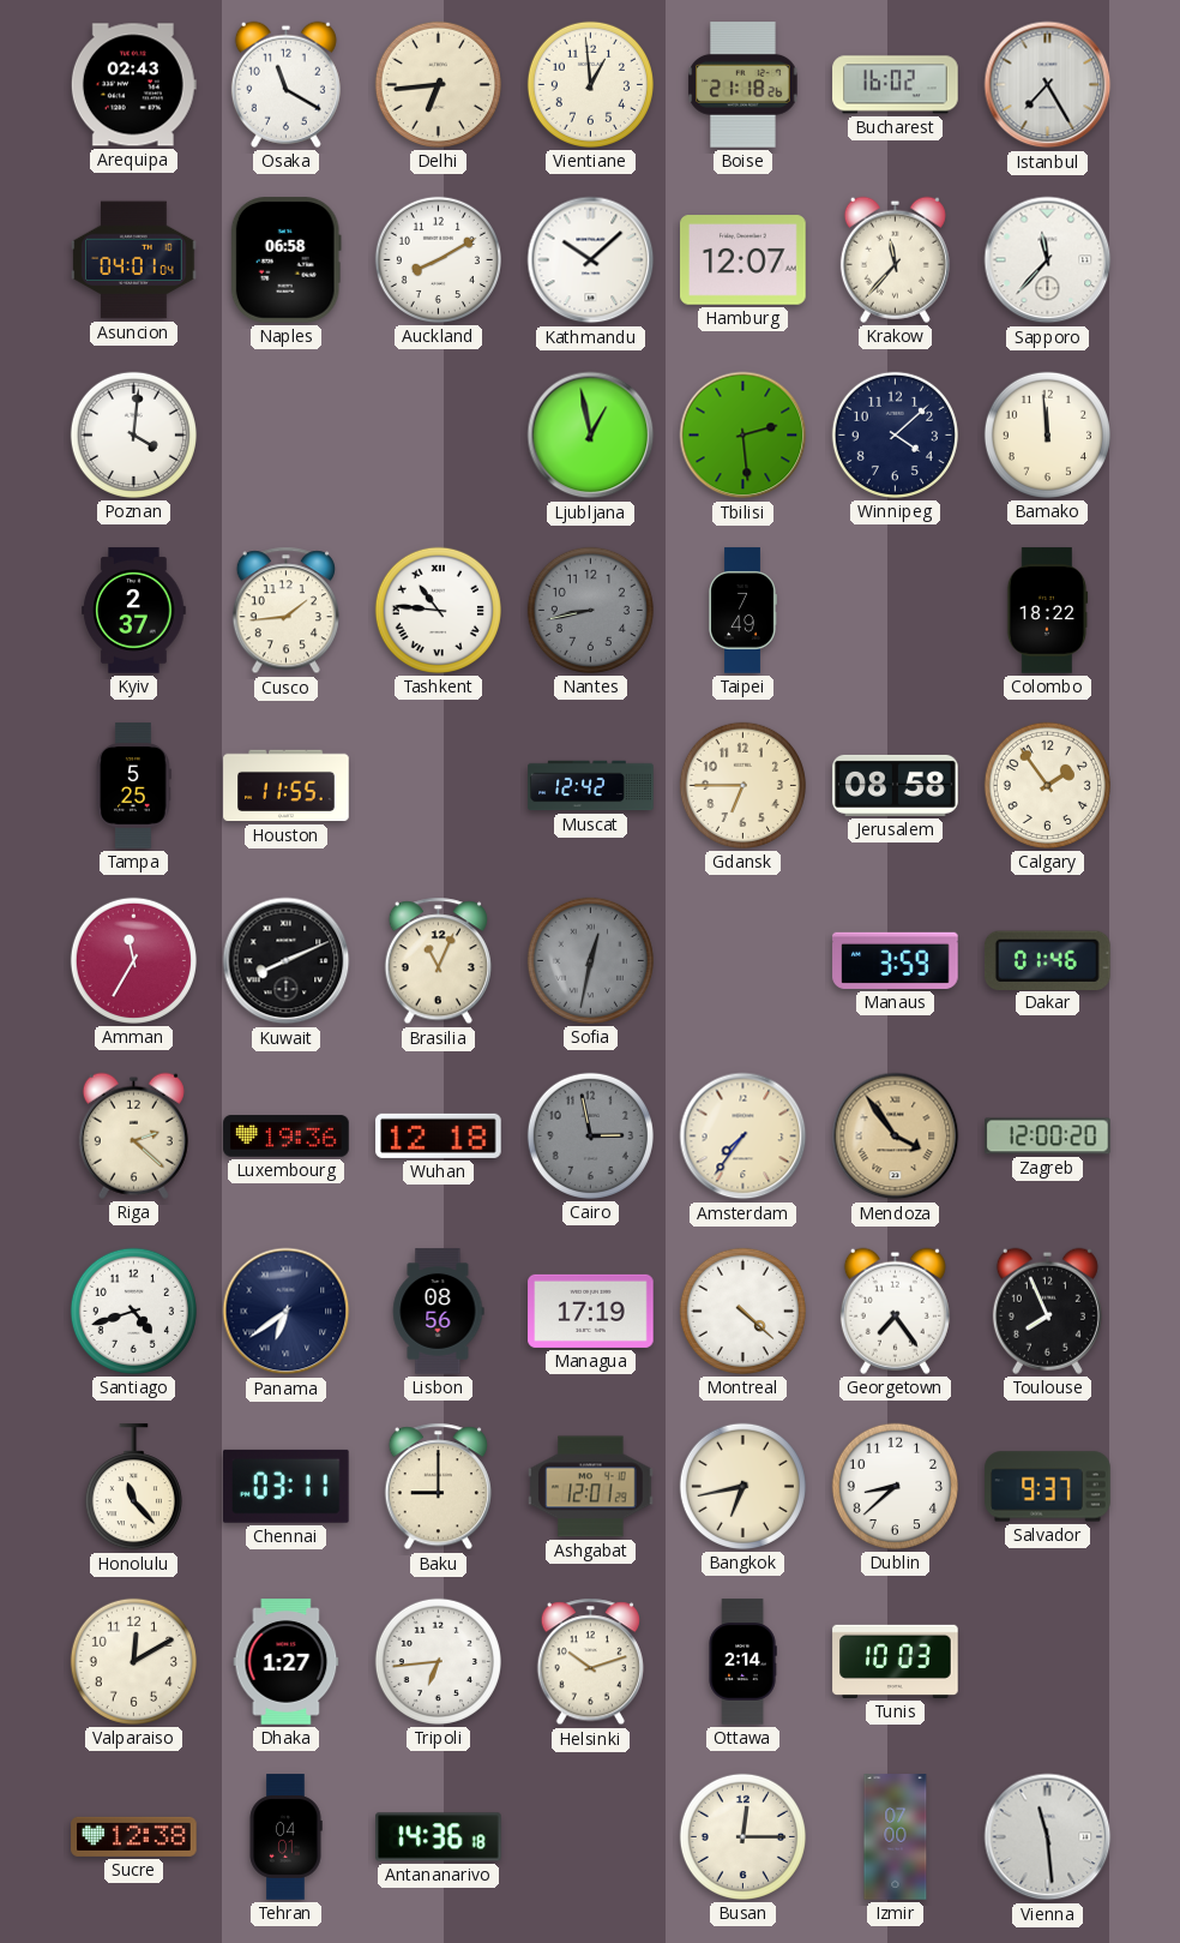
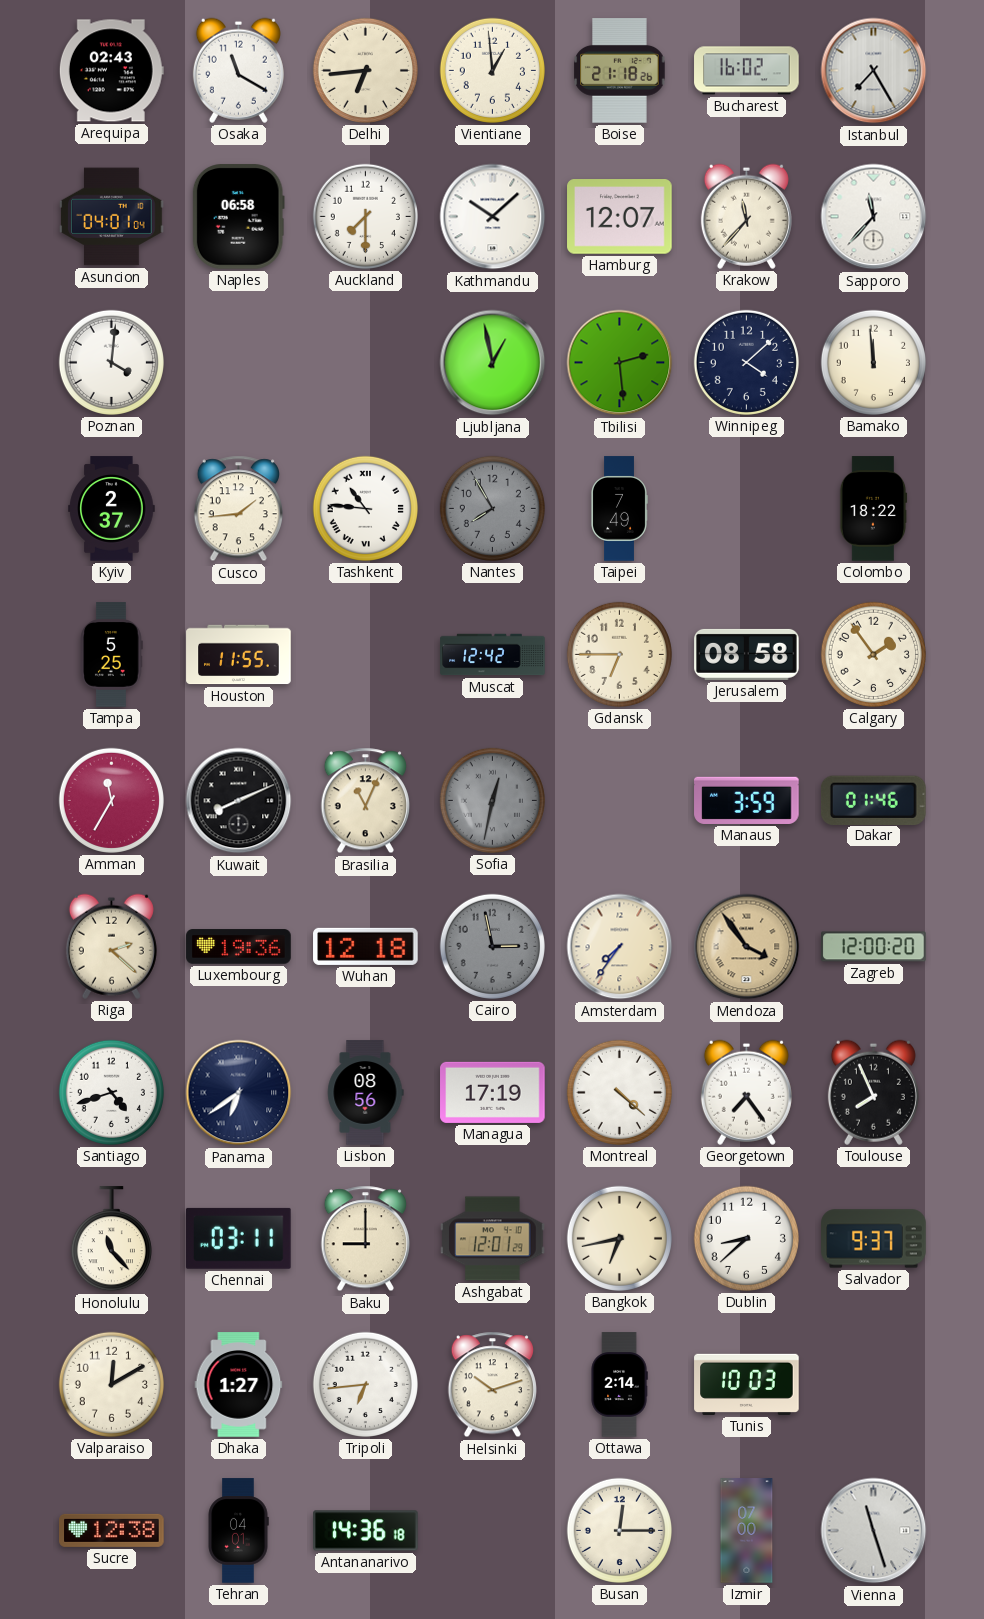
Auckland: 8:10 -> 7:30 (365, 216)
Nantes: 8:43 -> 7:55 (492, 508)
Vienna: 11:29 -> 11:27 (874, 1531)
